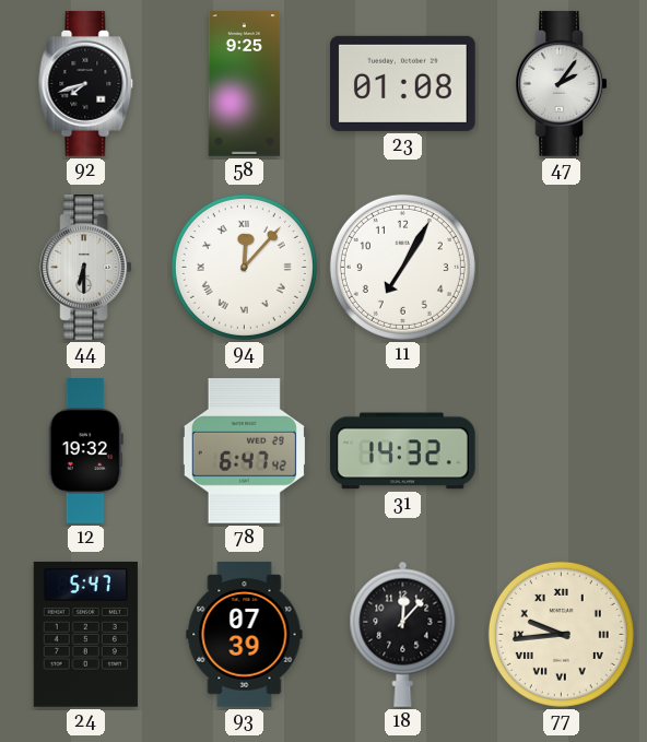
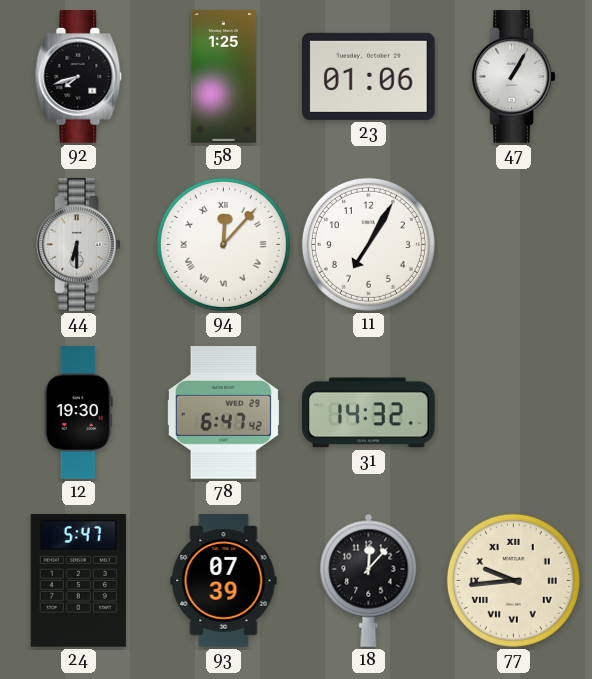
58: 9:25 -> 1:25 (224, 77)
23: 01:08 -> 01:06 (369, 76)
47: 2:06 -> 1:05 (514, 77)
12: 19:32 -> 19:30 (78, 413)
